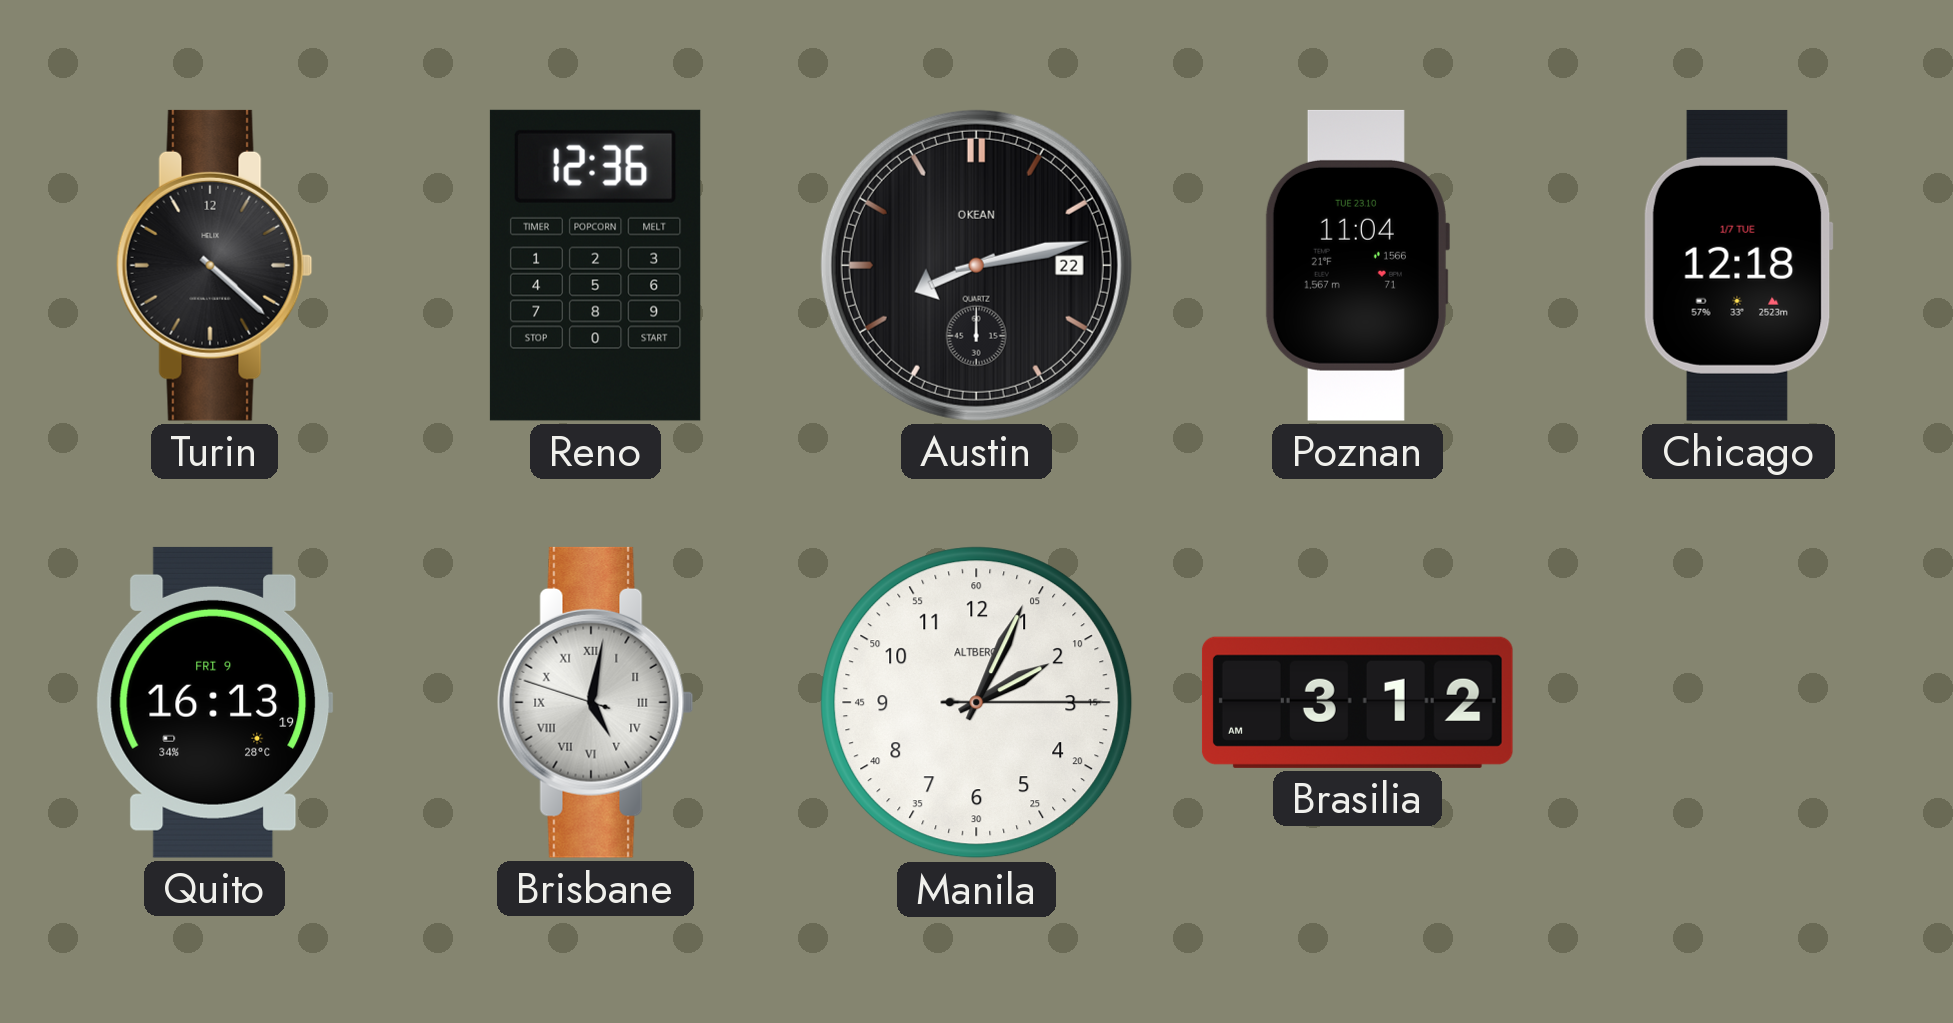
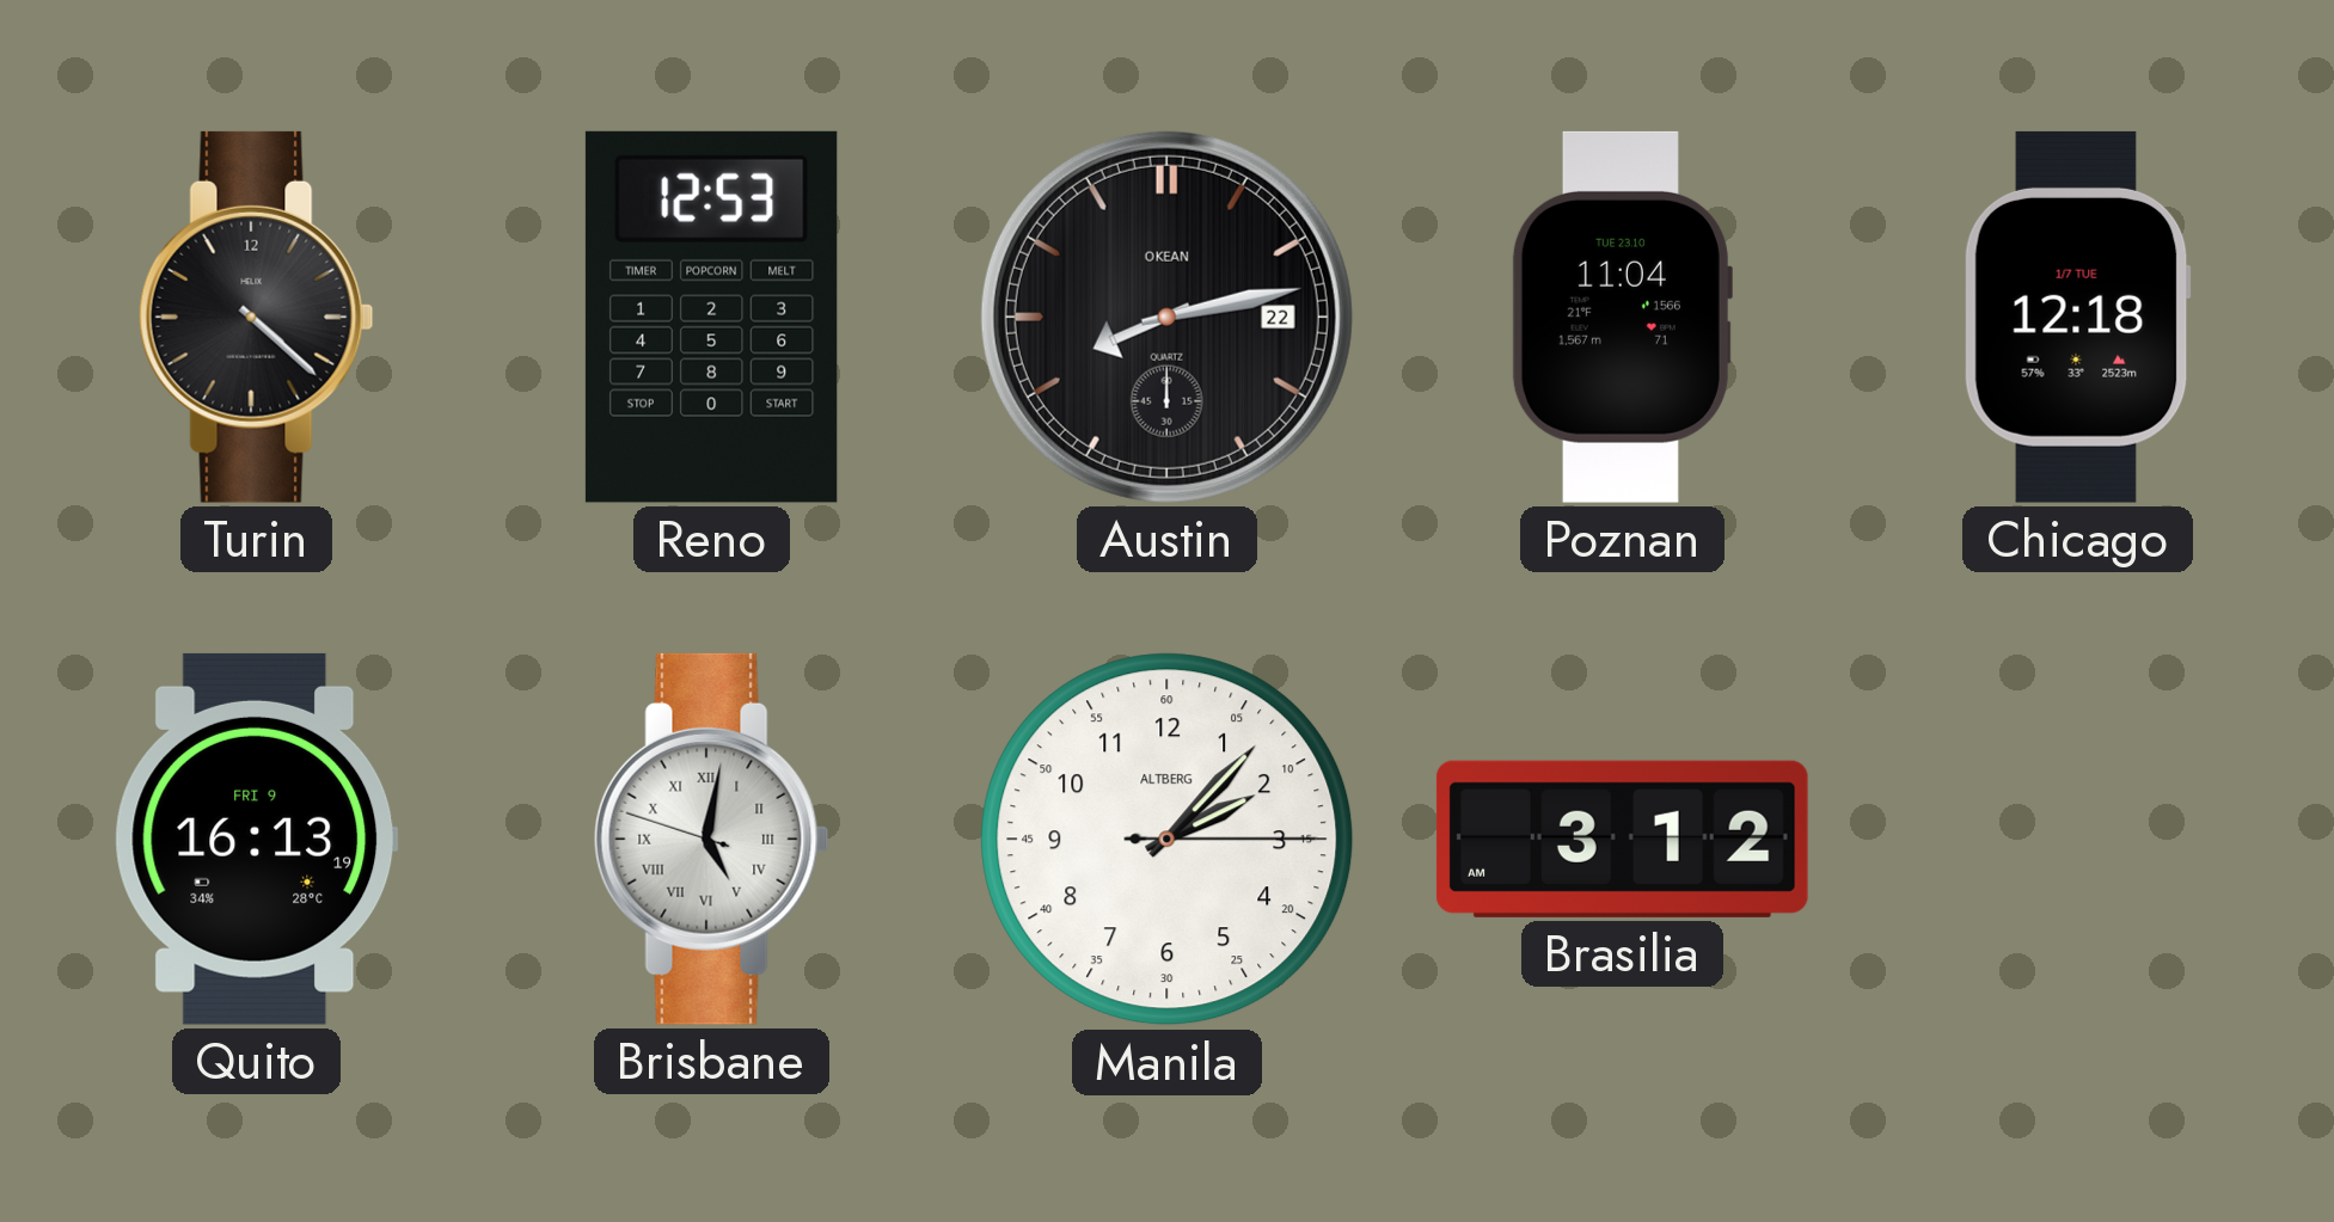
Reno: 12:36 -> 12:53 (711, 317)
Manila: 2:04 -> 2:07 (1168, 840)
